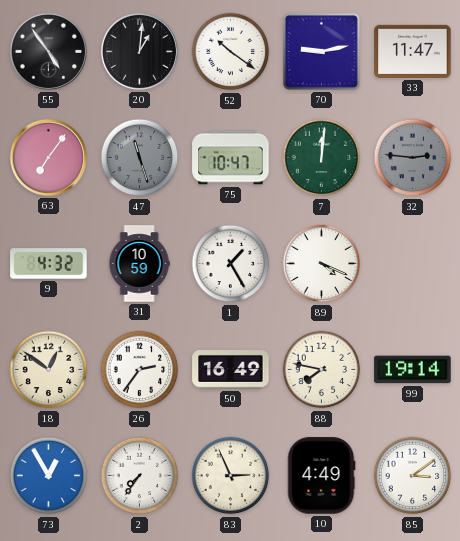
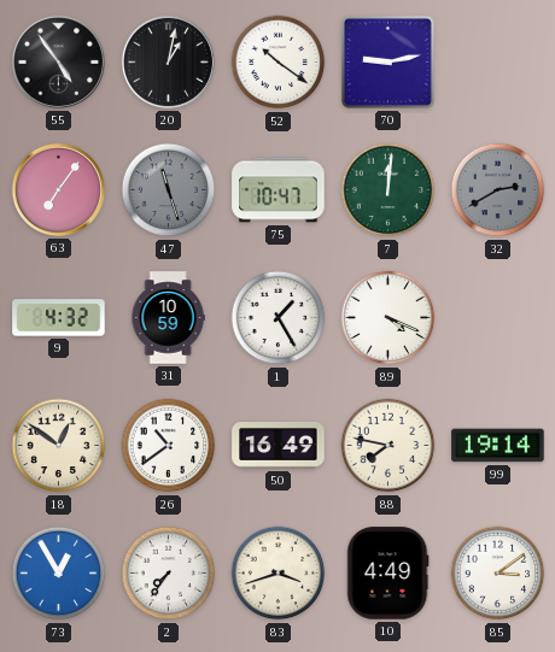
20: 1:01 -> 1:02 (168, 61)
33: 11:47 -> none (413, 51)
32: 2:46 -> 2:40 (498, 190)
26: 2:36 -> 10:39 (169, 446)
83: 2:56 -> 3:42 (279, 574)
